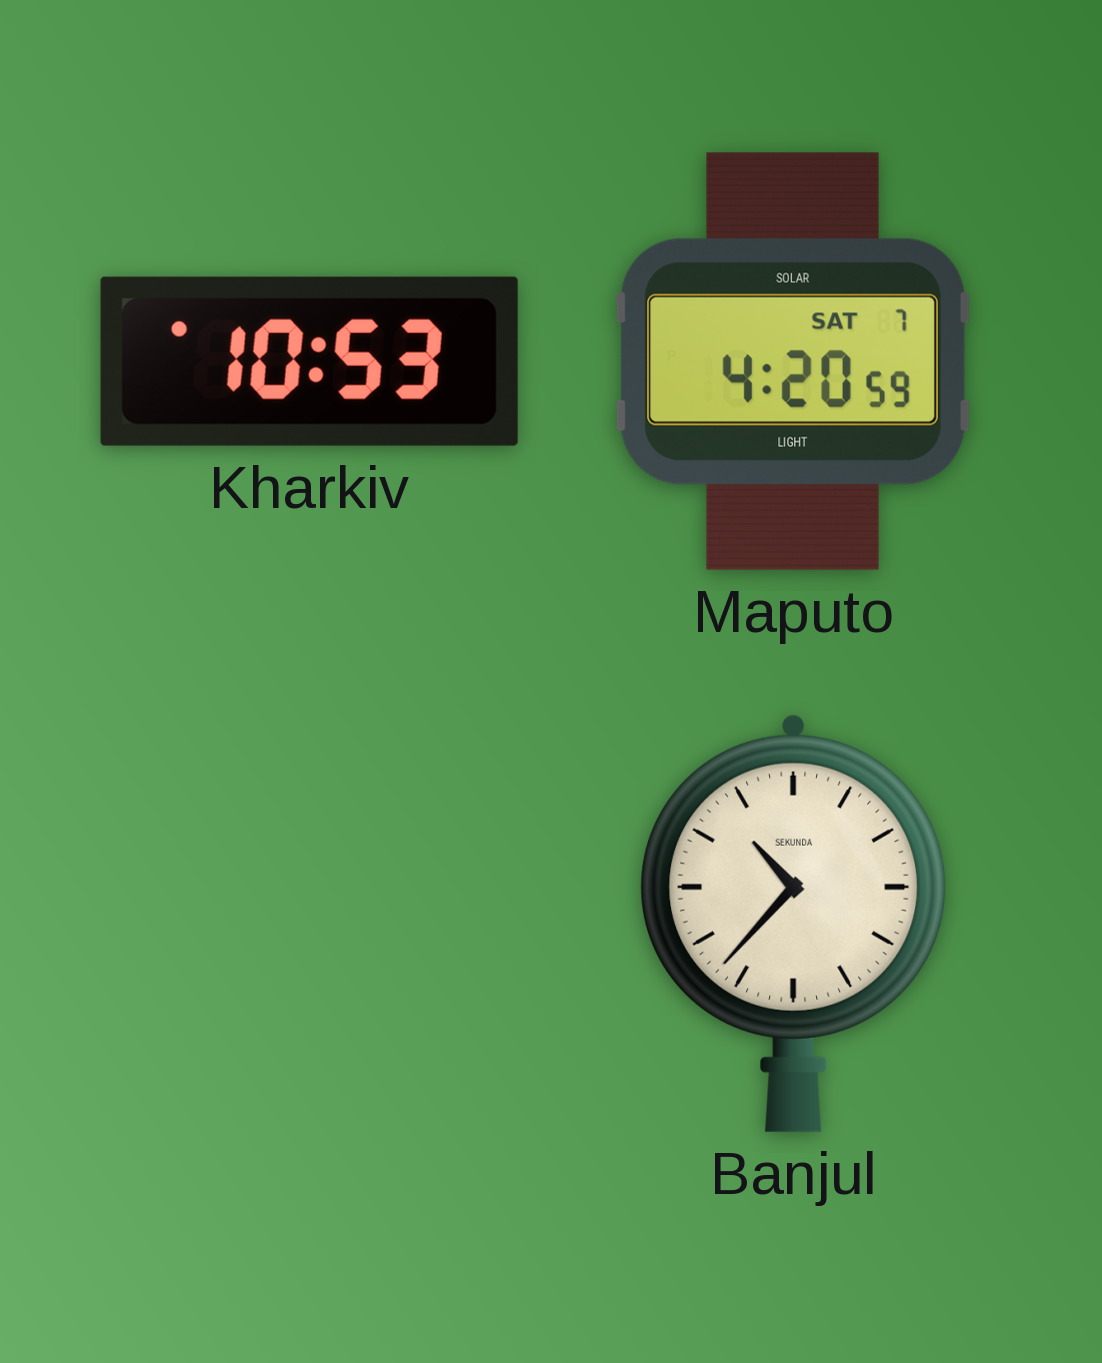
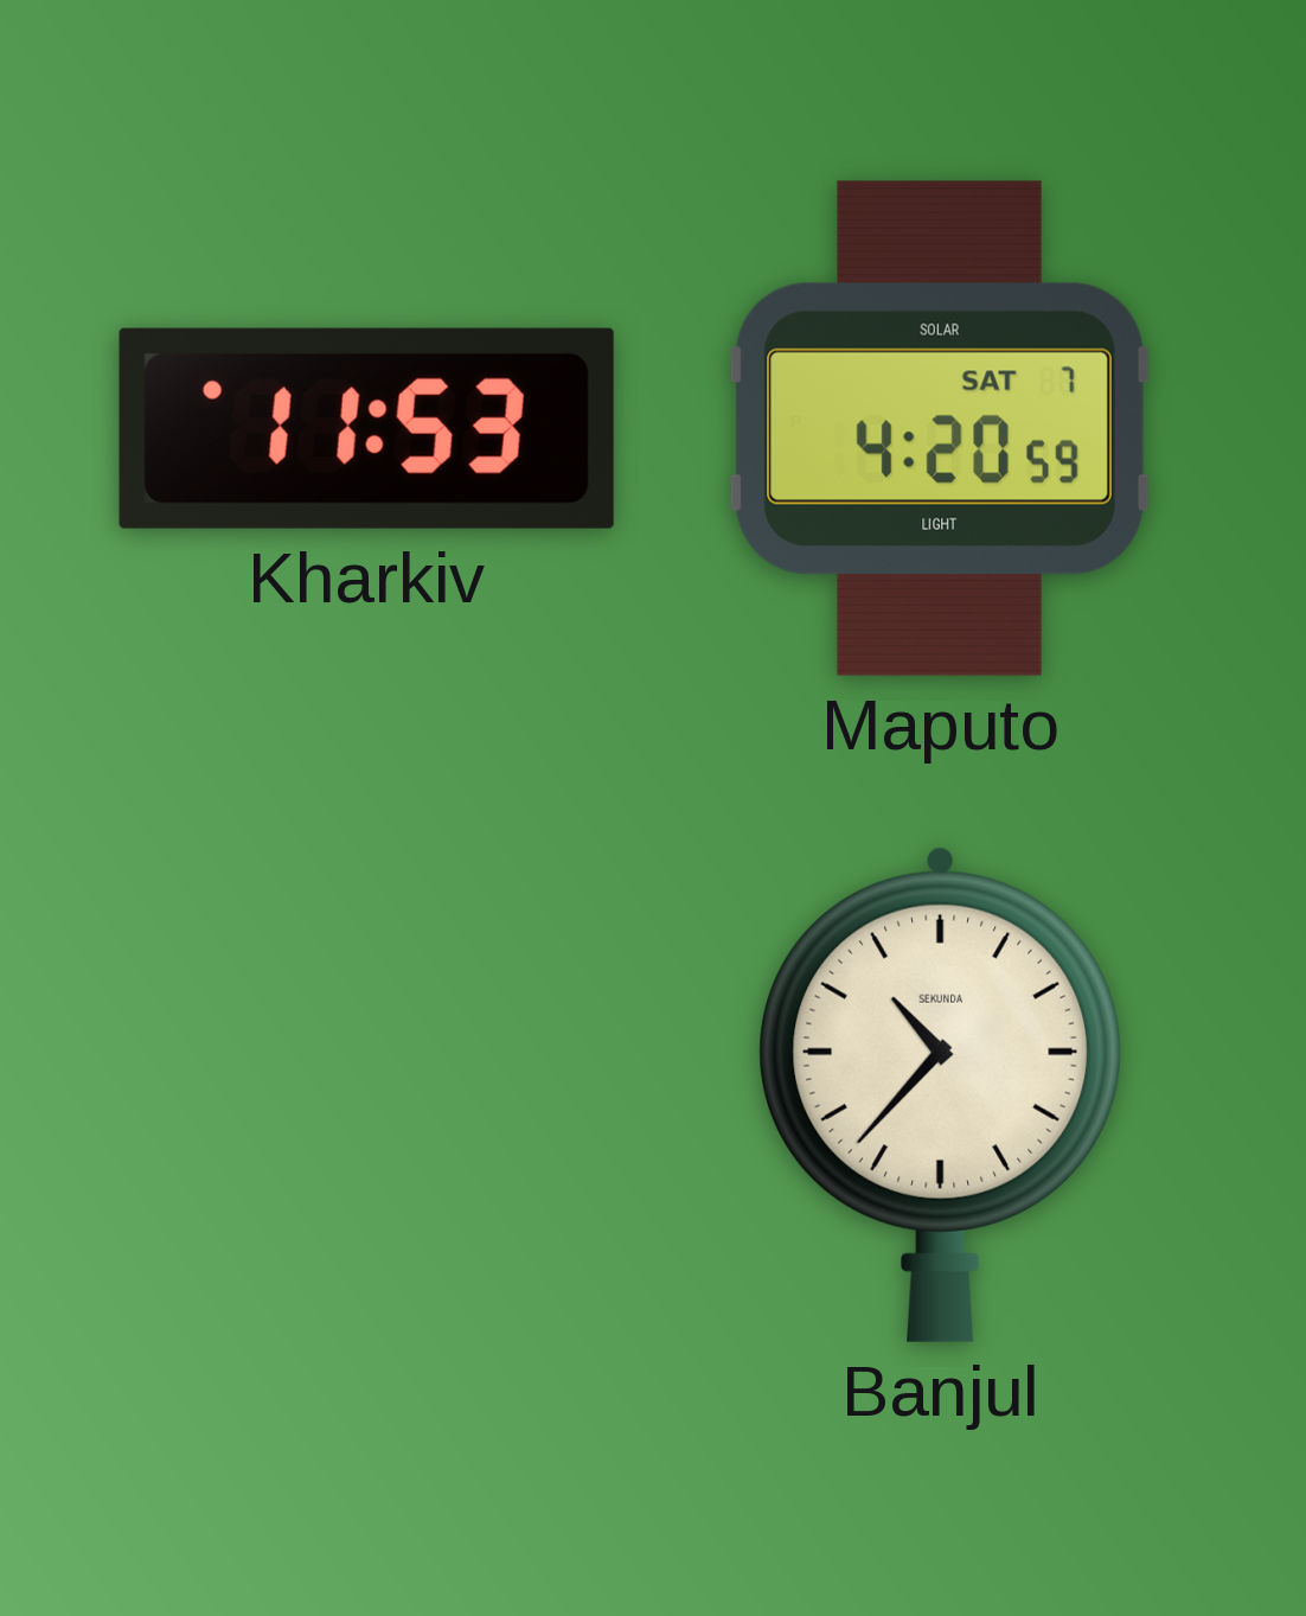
Kharkiv: 10:53 -> 11:53 (366, 428)
